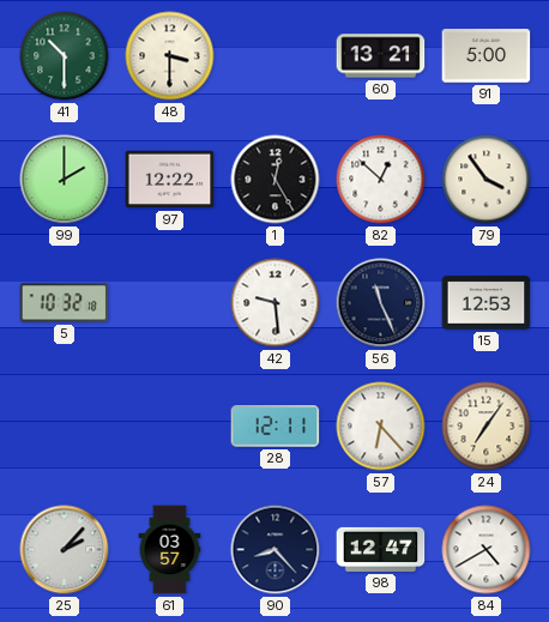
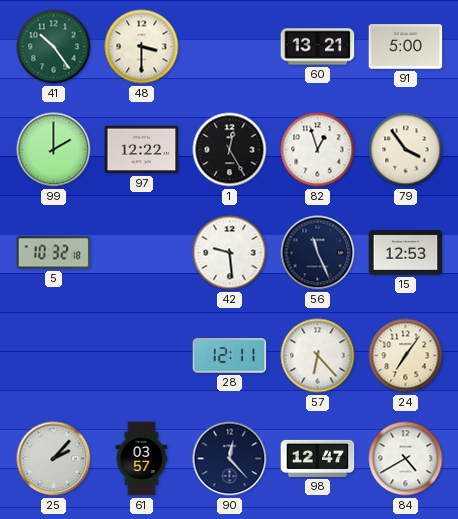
41: 10:30 -> 10:24 (54, 47)
82: 12:52 -> 12:57 (318, 150)
90: 8:23 -> 12:23 (230, 459)
